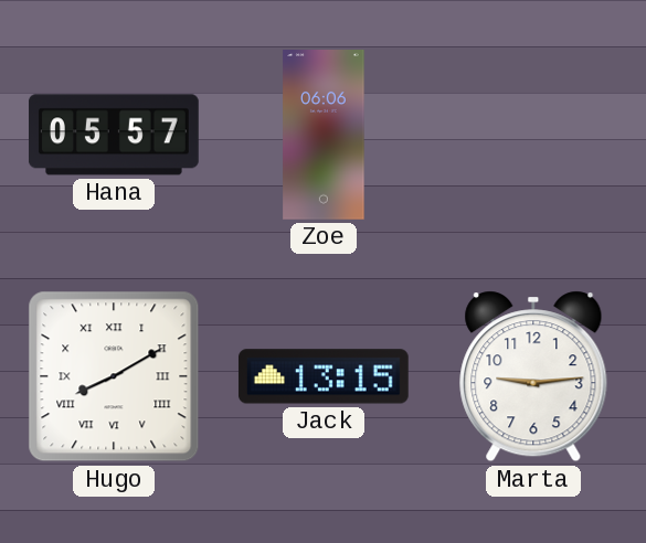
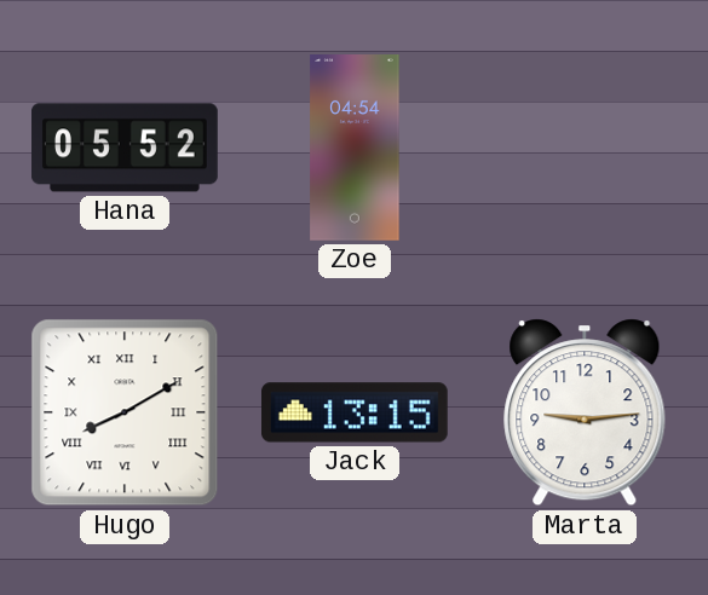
Hana: 05:57 -> 05:52 (126, 148)
Zoe: 06:06 -> 04:54 (355, 149)
